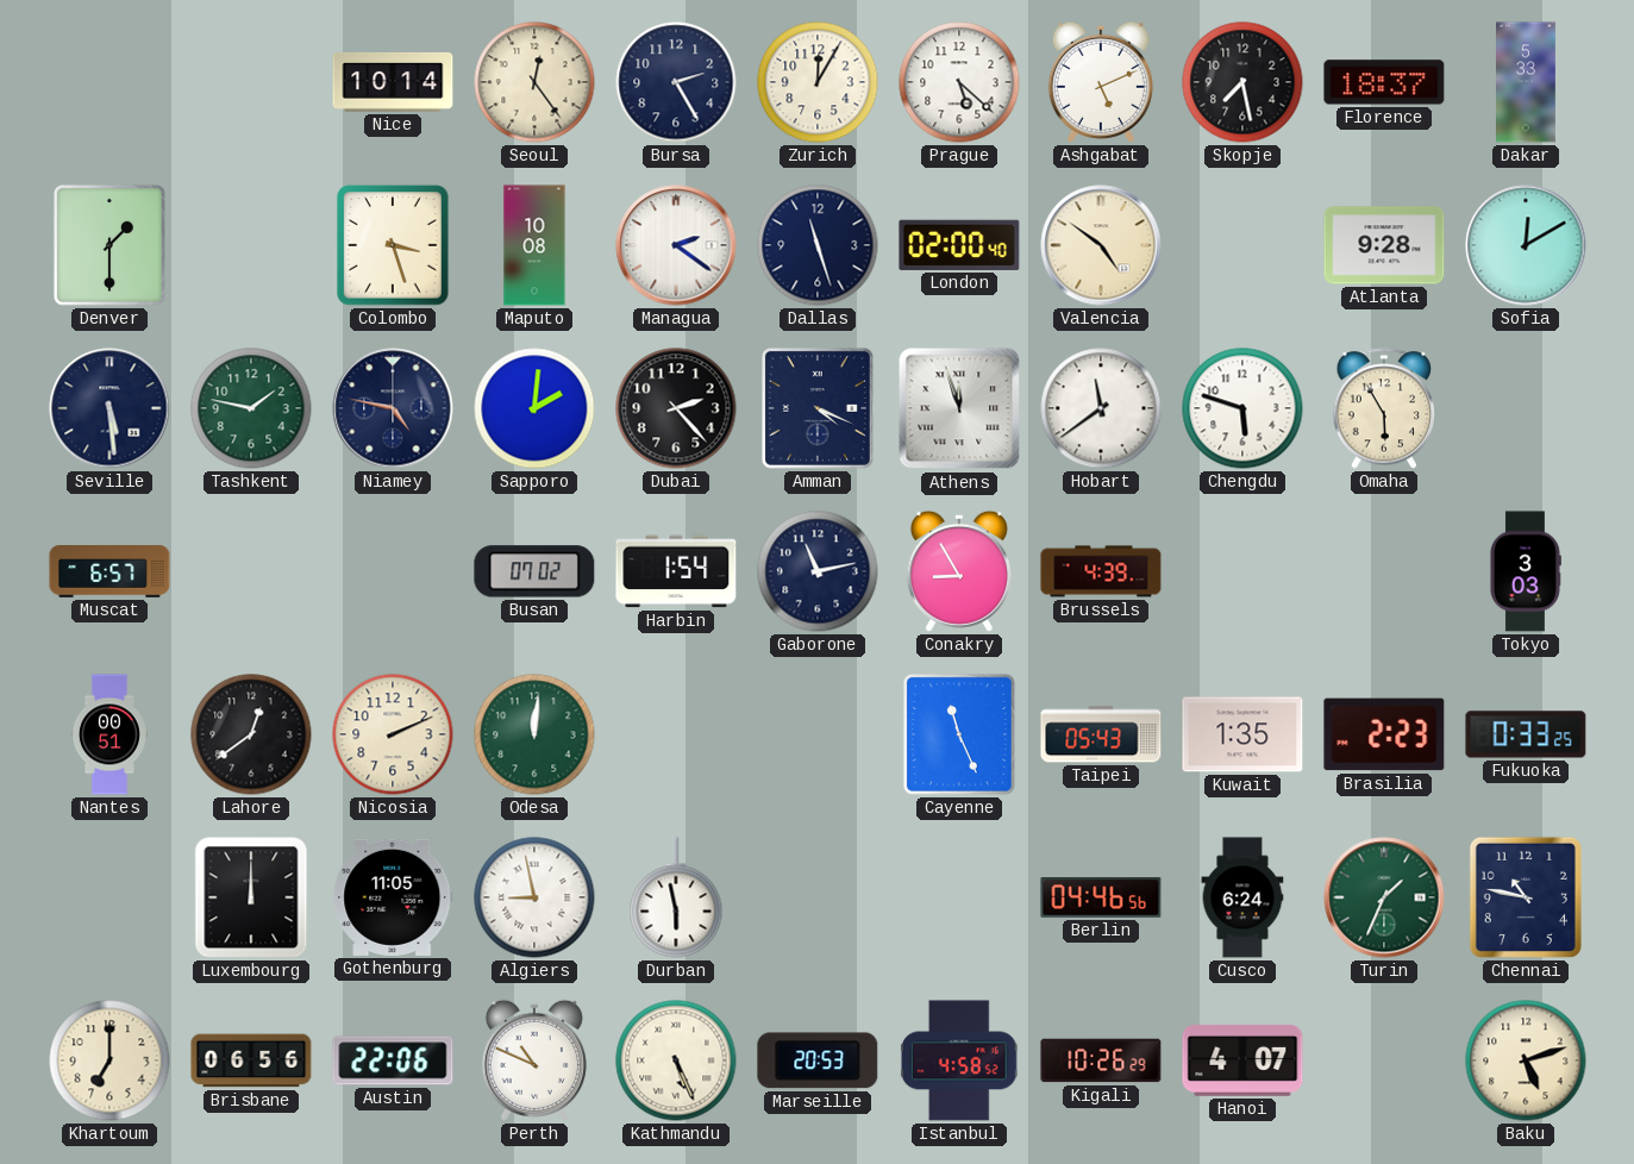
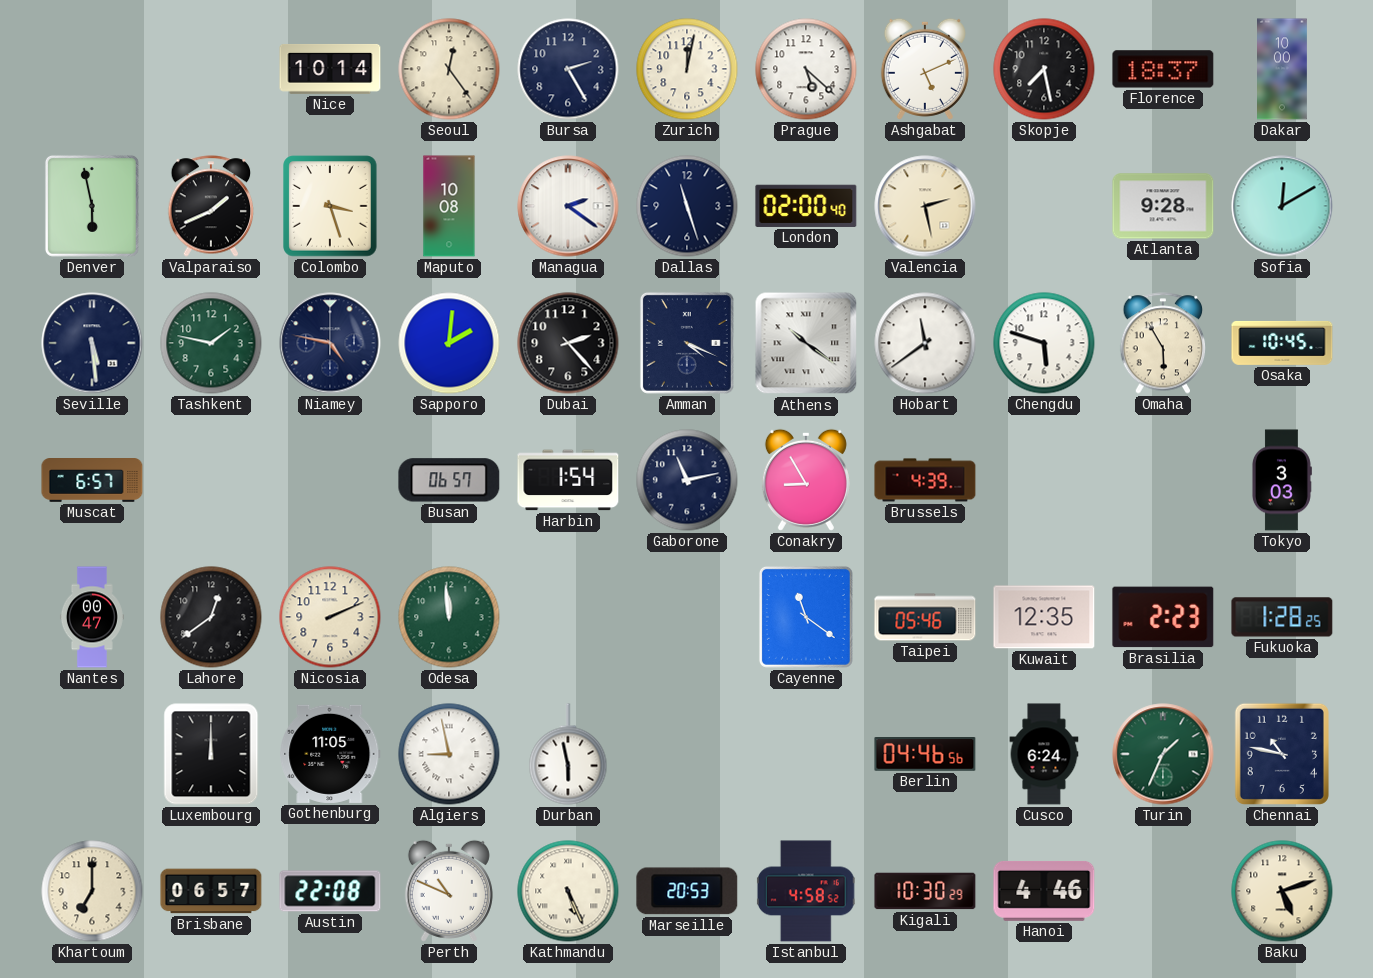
Zurich: 12:05 -> 12:02 (687, 69)
Dakar: 5:33 -> 10:00 (1283, 69)
Denver: 1:30 -> 5:58 (92, 206)
Valparaiso: none -> 1:41 (211, 206)
Valencia: 4:51 -> 2:28 (925, 206)
Athens: 11:57 -> 10:21 (806, 343)
Osaka: none -> 10:45 (1282, 343)
Busan: 07:02 -> 06:57 (449, 480)
Nantes: 00:51 -> 00:47 (92, 617)
Odesa: 12:01 -> 11:59 (449, 617)
Cayenne: 11:26 -> 11:21 (806, 617)
Taipei: 05:43 -> 05:46 (925, 617)
Kuwait: 1:35 -> 12:35 (1044, 617)
Fukuoka: 0:33 -> 1:28 (1282, 617)
Brisbane: 06:56 -> 06:57 (211, 891)
Austin: 22:06 -> 22:08 (330, 891)
Kigali: 10:26 -> 10:30 (925, 891)
Hanoi: 4:07 -> 4:46 (1044, 891)
